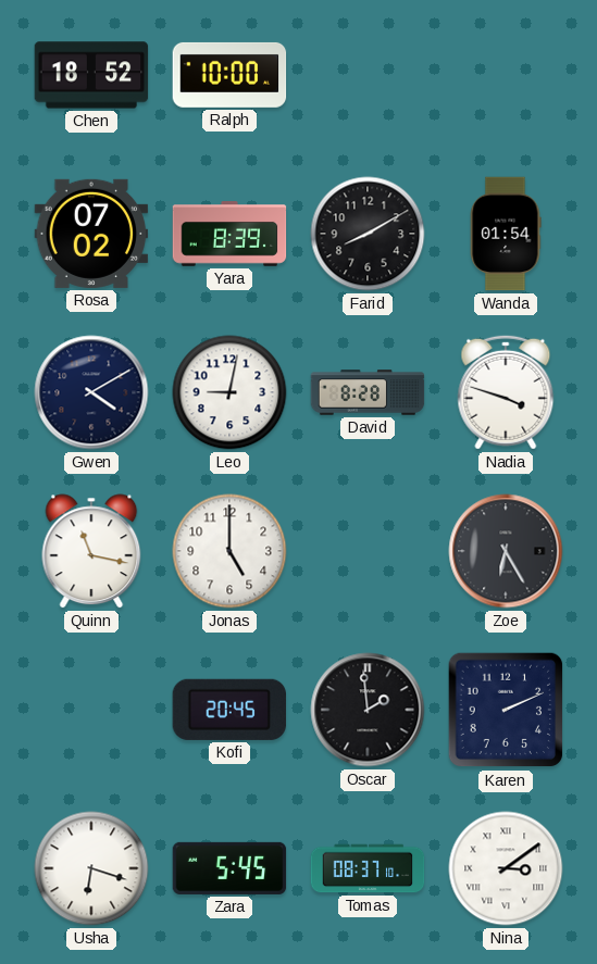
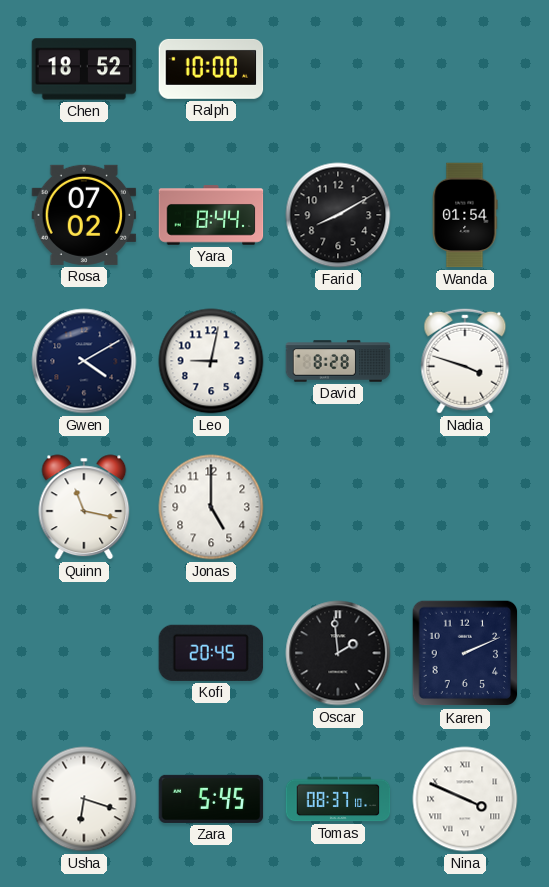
Yara: 8:39 -> 8:44 (211, 215)
Zoe: 6:25 -> none (506, 551)
Nina: 3:09 -> 3:49 (465, 799)
